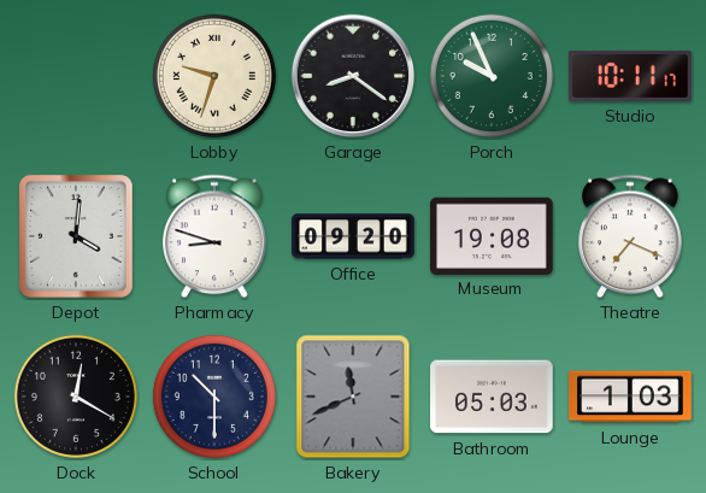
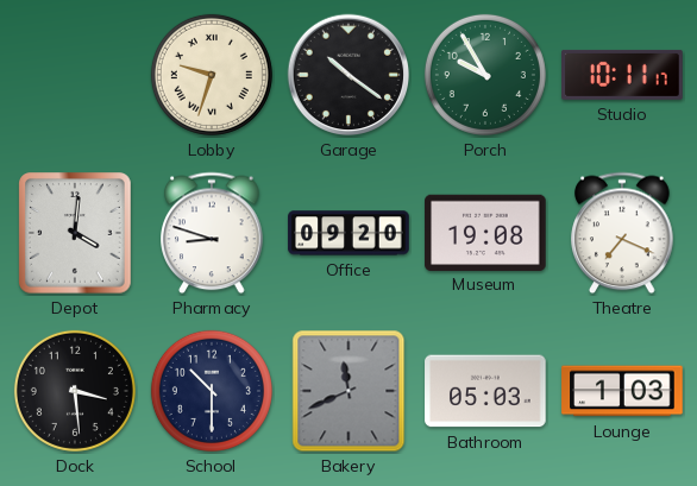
Garage: 8:21 -> 10:21 (348, 75)
Porch: 9:56 -> 9:55 (485, 75)
Dock: 12:20 -> 3:29 (75, 391)
